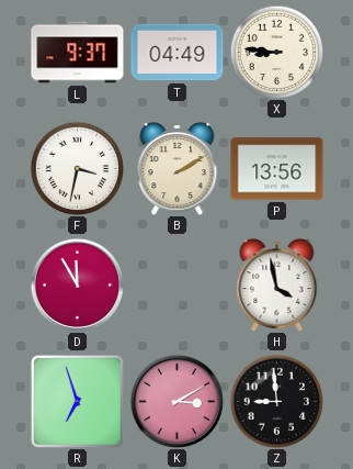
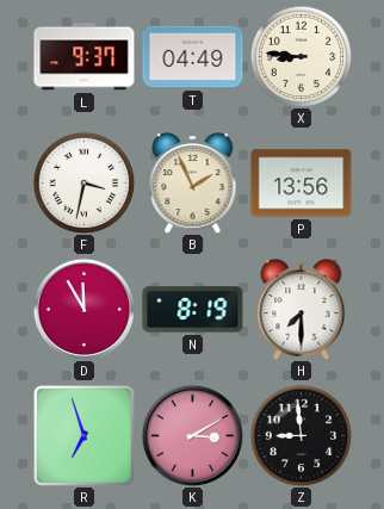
B: 2:10 -> 1:56 (193, 184)
N: none -> 8:19 (193, 310)
H: 3:58 -> 7:30 (302, 310)
